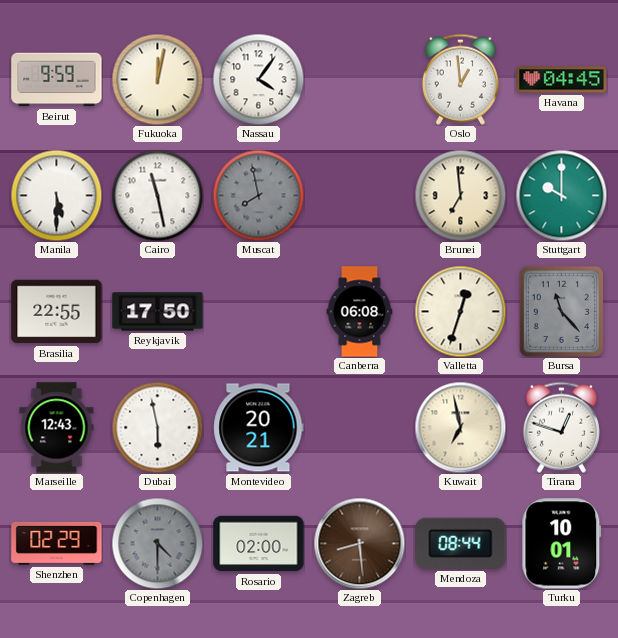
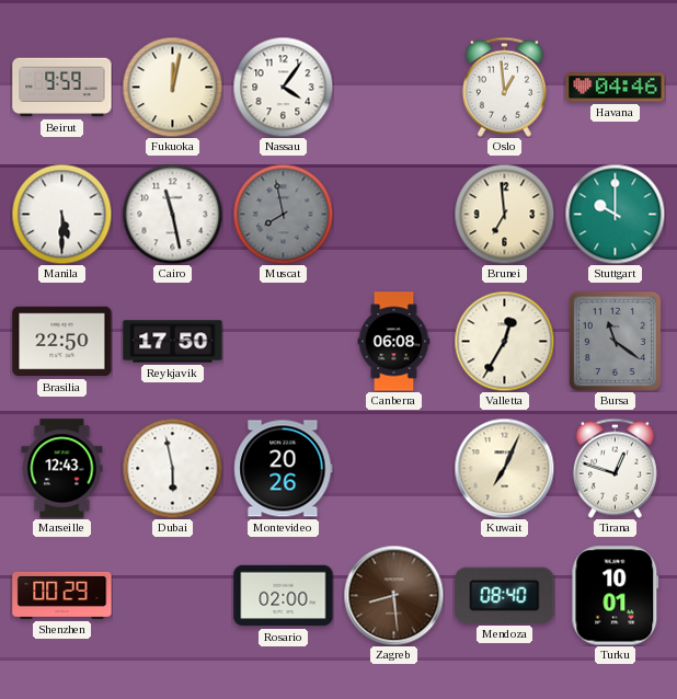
Havana: 04:45 -> 04:46 (616, 88)
Brasilia: 22:55 -> 22:50 (62, 342)
Valletta: 12:33 -> 12:35 (504, 341)
Bursa: 11:23 -> 11:21 (615, 341)
Montevideo: 20:21 -> 20:26 (284, 469)
Kuwait: 6:58 -> 7:04 (504, 468)
Shenzhen: 02:29 -> 00:29 (62, 595)
Copenhagen: 4:30 -> none (157, 543)
Mendoza: 08:44 -> 08:40 (505, 595)
